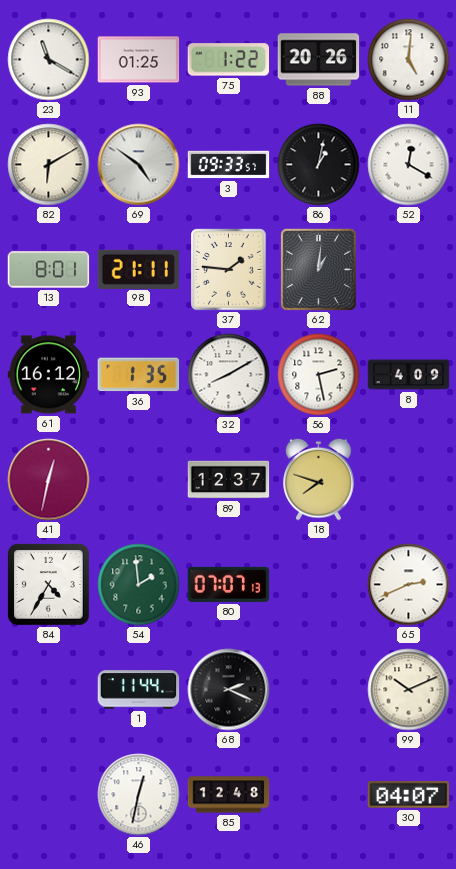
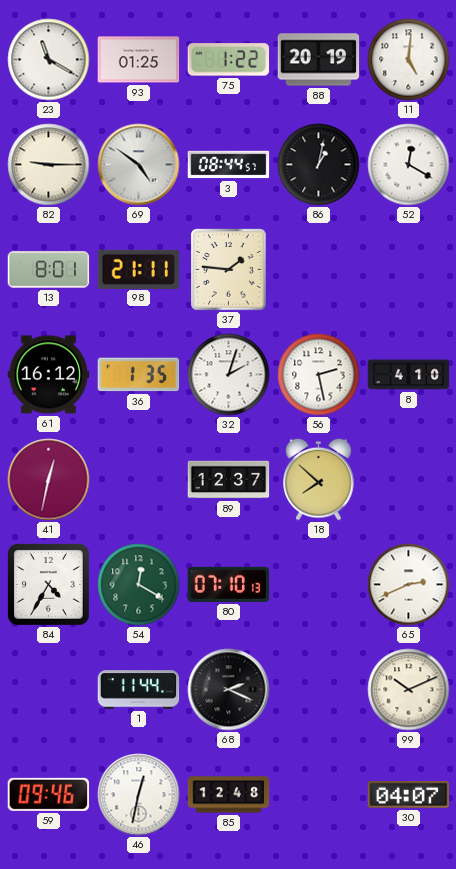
88: 20:26 -> 20:19 (319, 60)
82: 6:10 -> 9:15 (49, 165)
3: 09:33 -> 08:44 (229, 165)
62: 1:01 -> none (318, 269)
32: 8:10 -> 2:03 (229, 375)
8: 4:09 -> 4:10 (409, 375)
18: 7:48 -> 7:52 (319, 479)
54: 1:59 -> 12:20 (139, 585)
80: 07:07 -> 07:10 (229, 584)
59: none -> 09:46 (49, 794)
